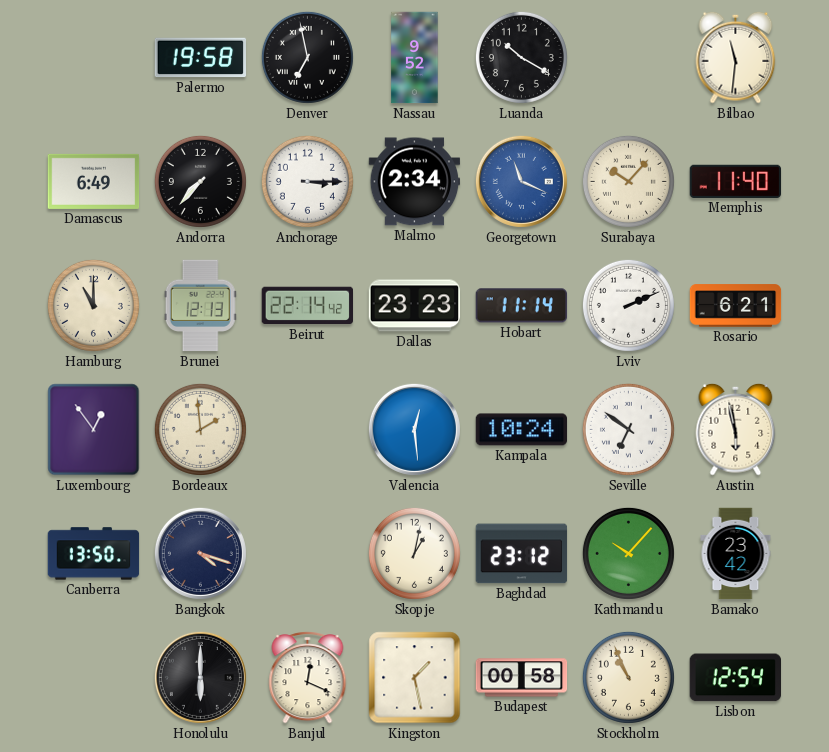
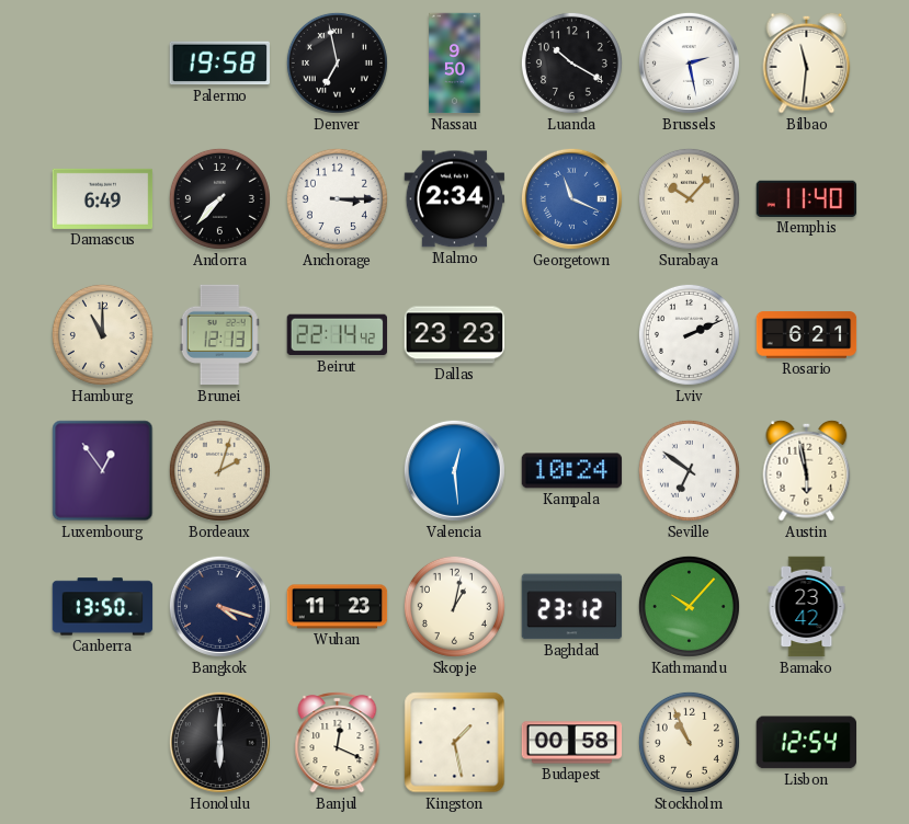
Nassau: 9:52 -> 9:50 (455, 64)
Brussels: none -> 2:28 (689, 62)
Hobart: 11:14 -> none (522, 306)
Bordeaux: 1:59 -> 2:03 (219, 470)
Wuhan: none -> 11:23 (338, 607)
